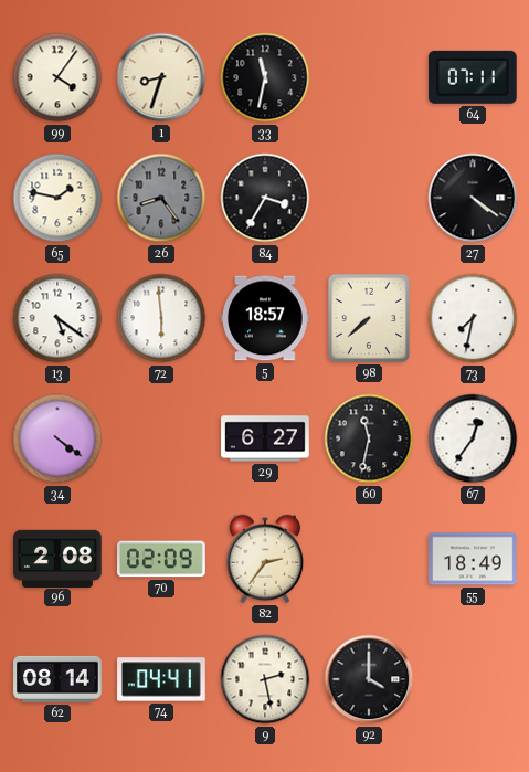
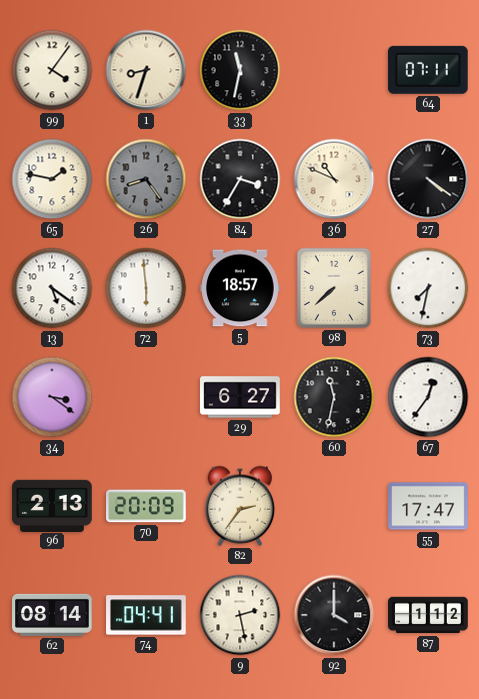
36: none -> 10:49 (334, 179)
34: 4:21 -> 3:21 (52, 397)
96: 2:08 -> 2:13 (52, 505)
70: 02:09 -> 20:09 (146, 506)
55: 18:49 -> 17:47 (428, 506)
87: none -> 1:12 (428, 615)
